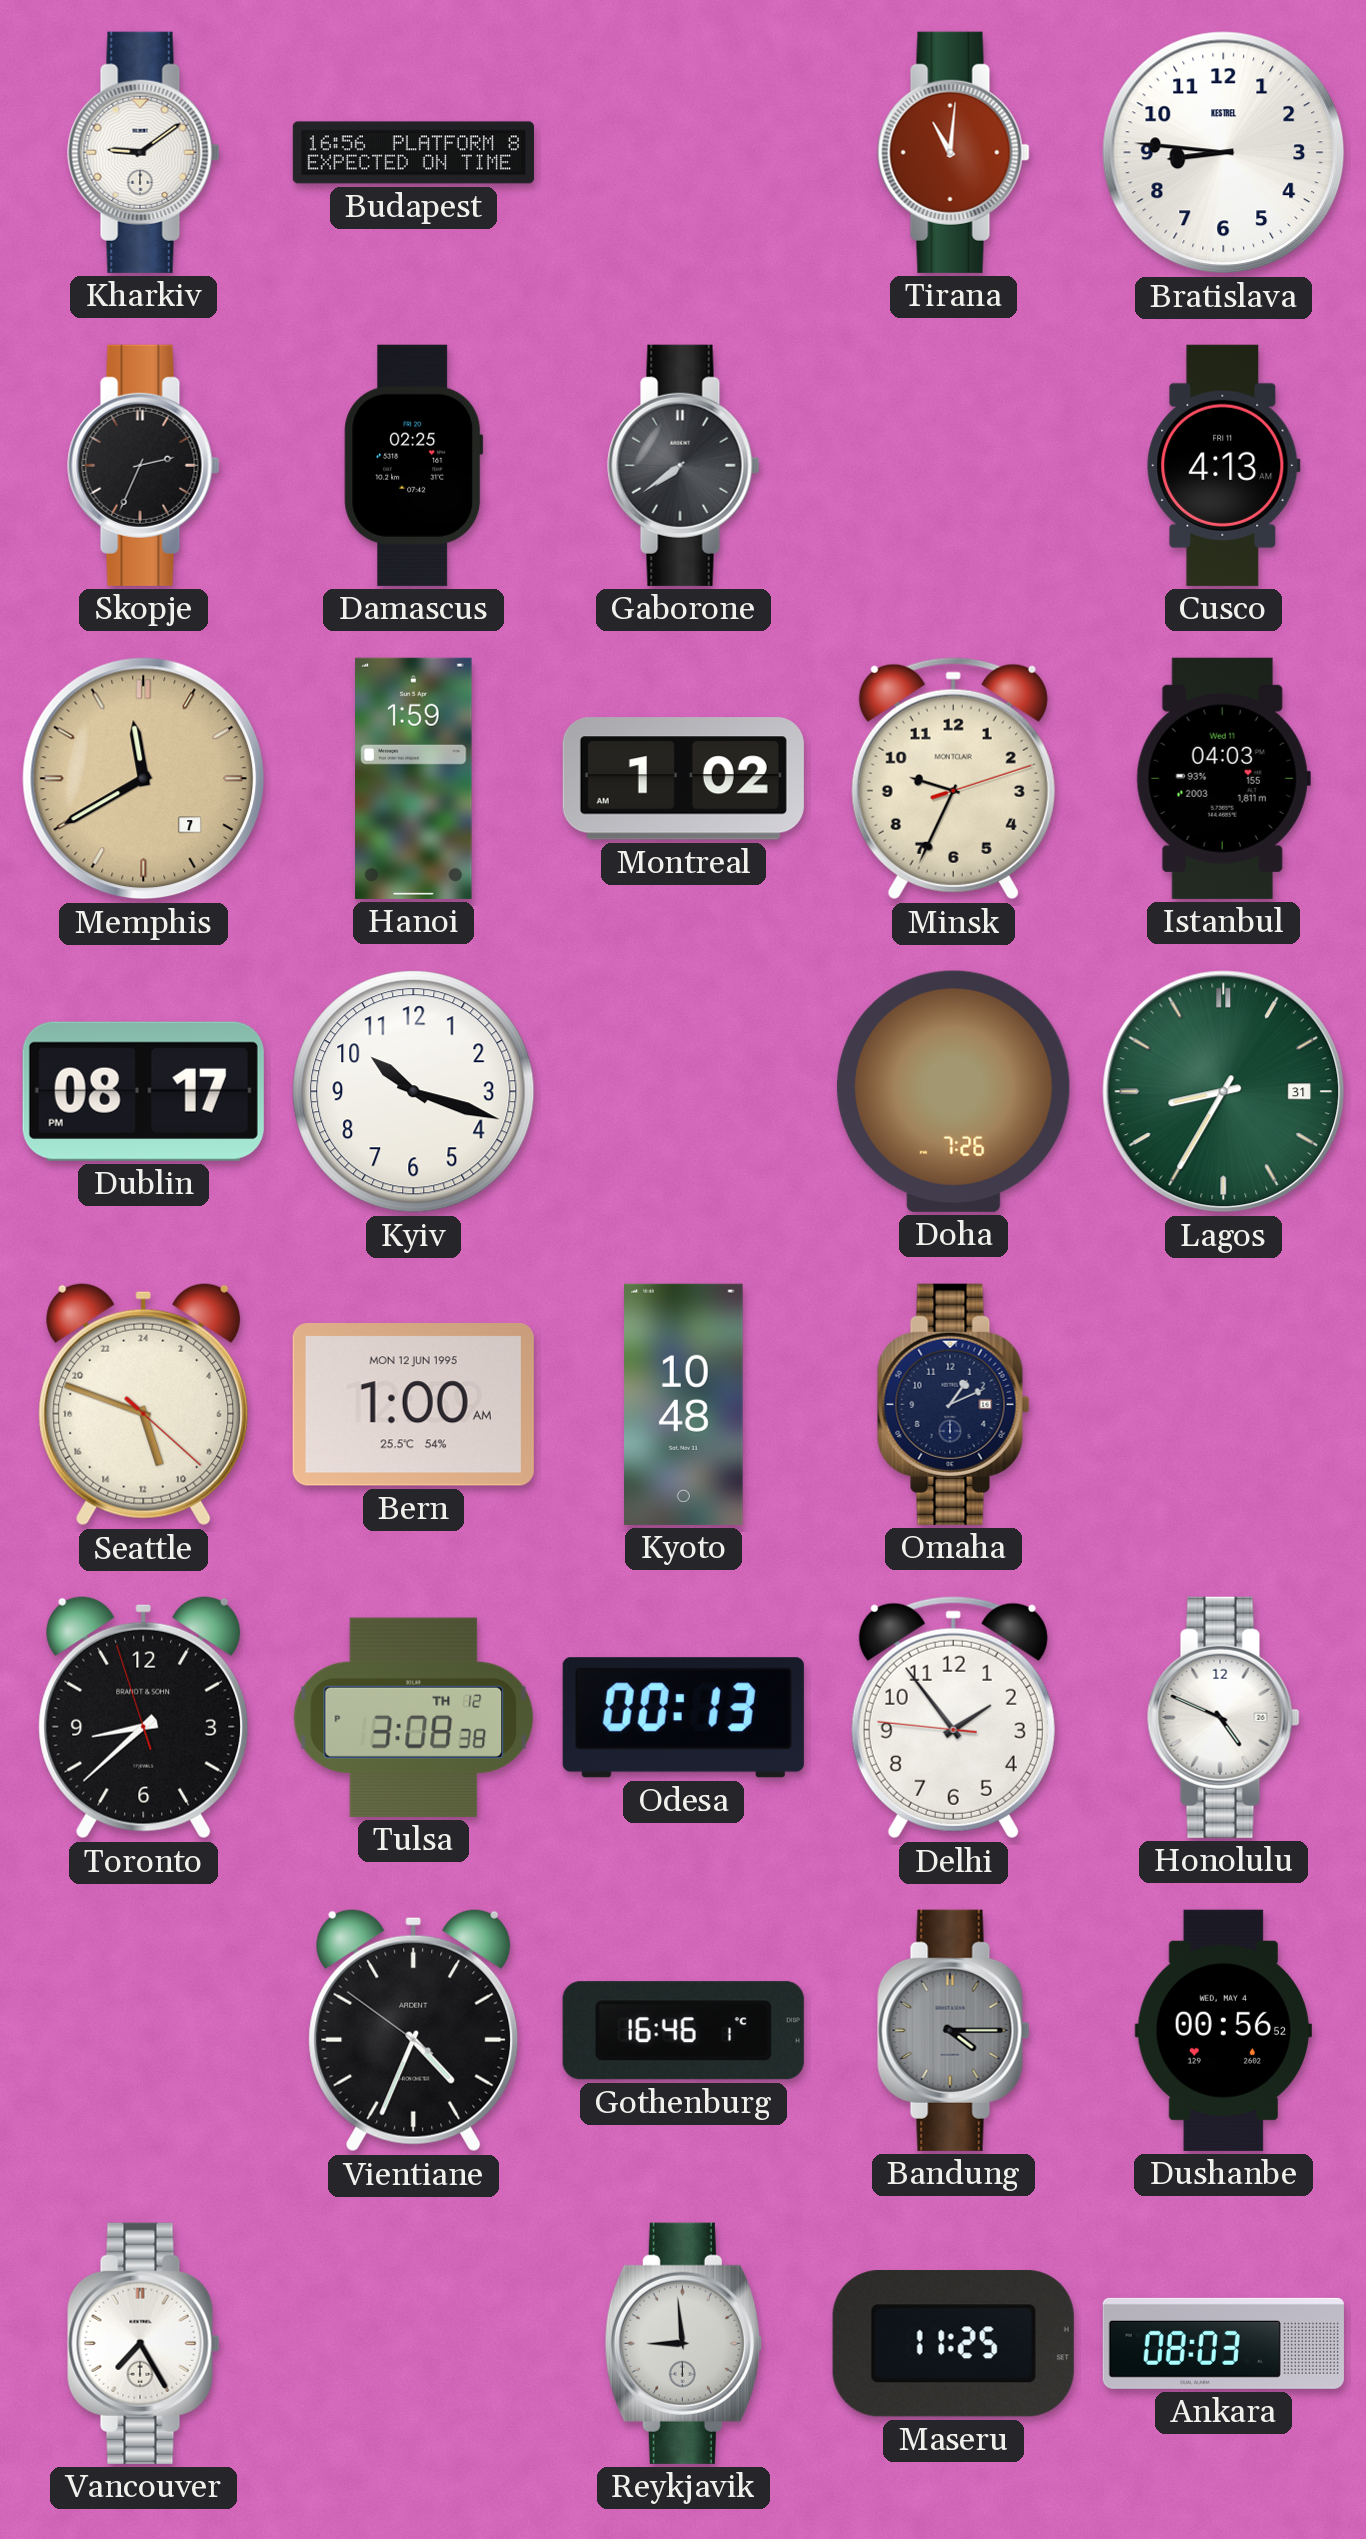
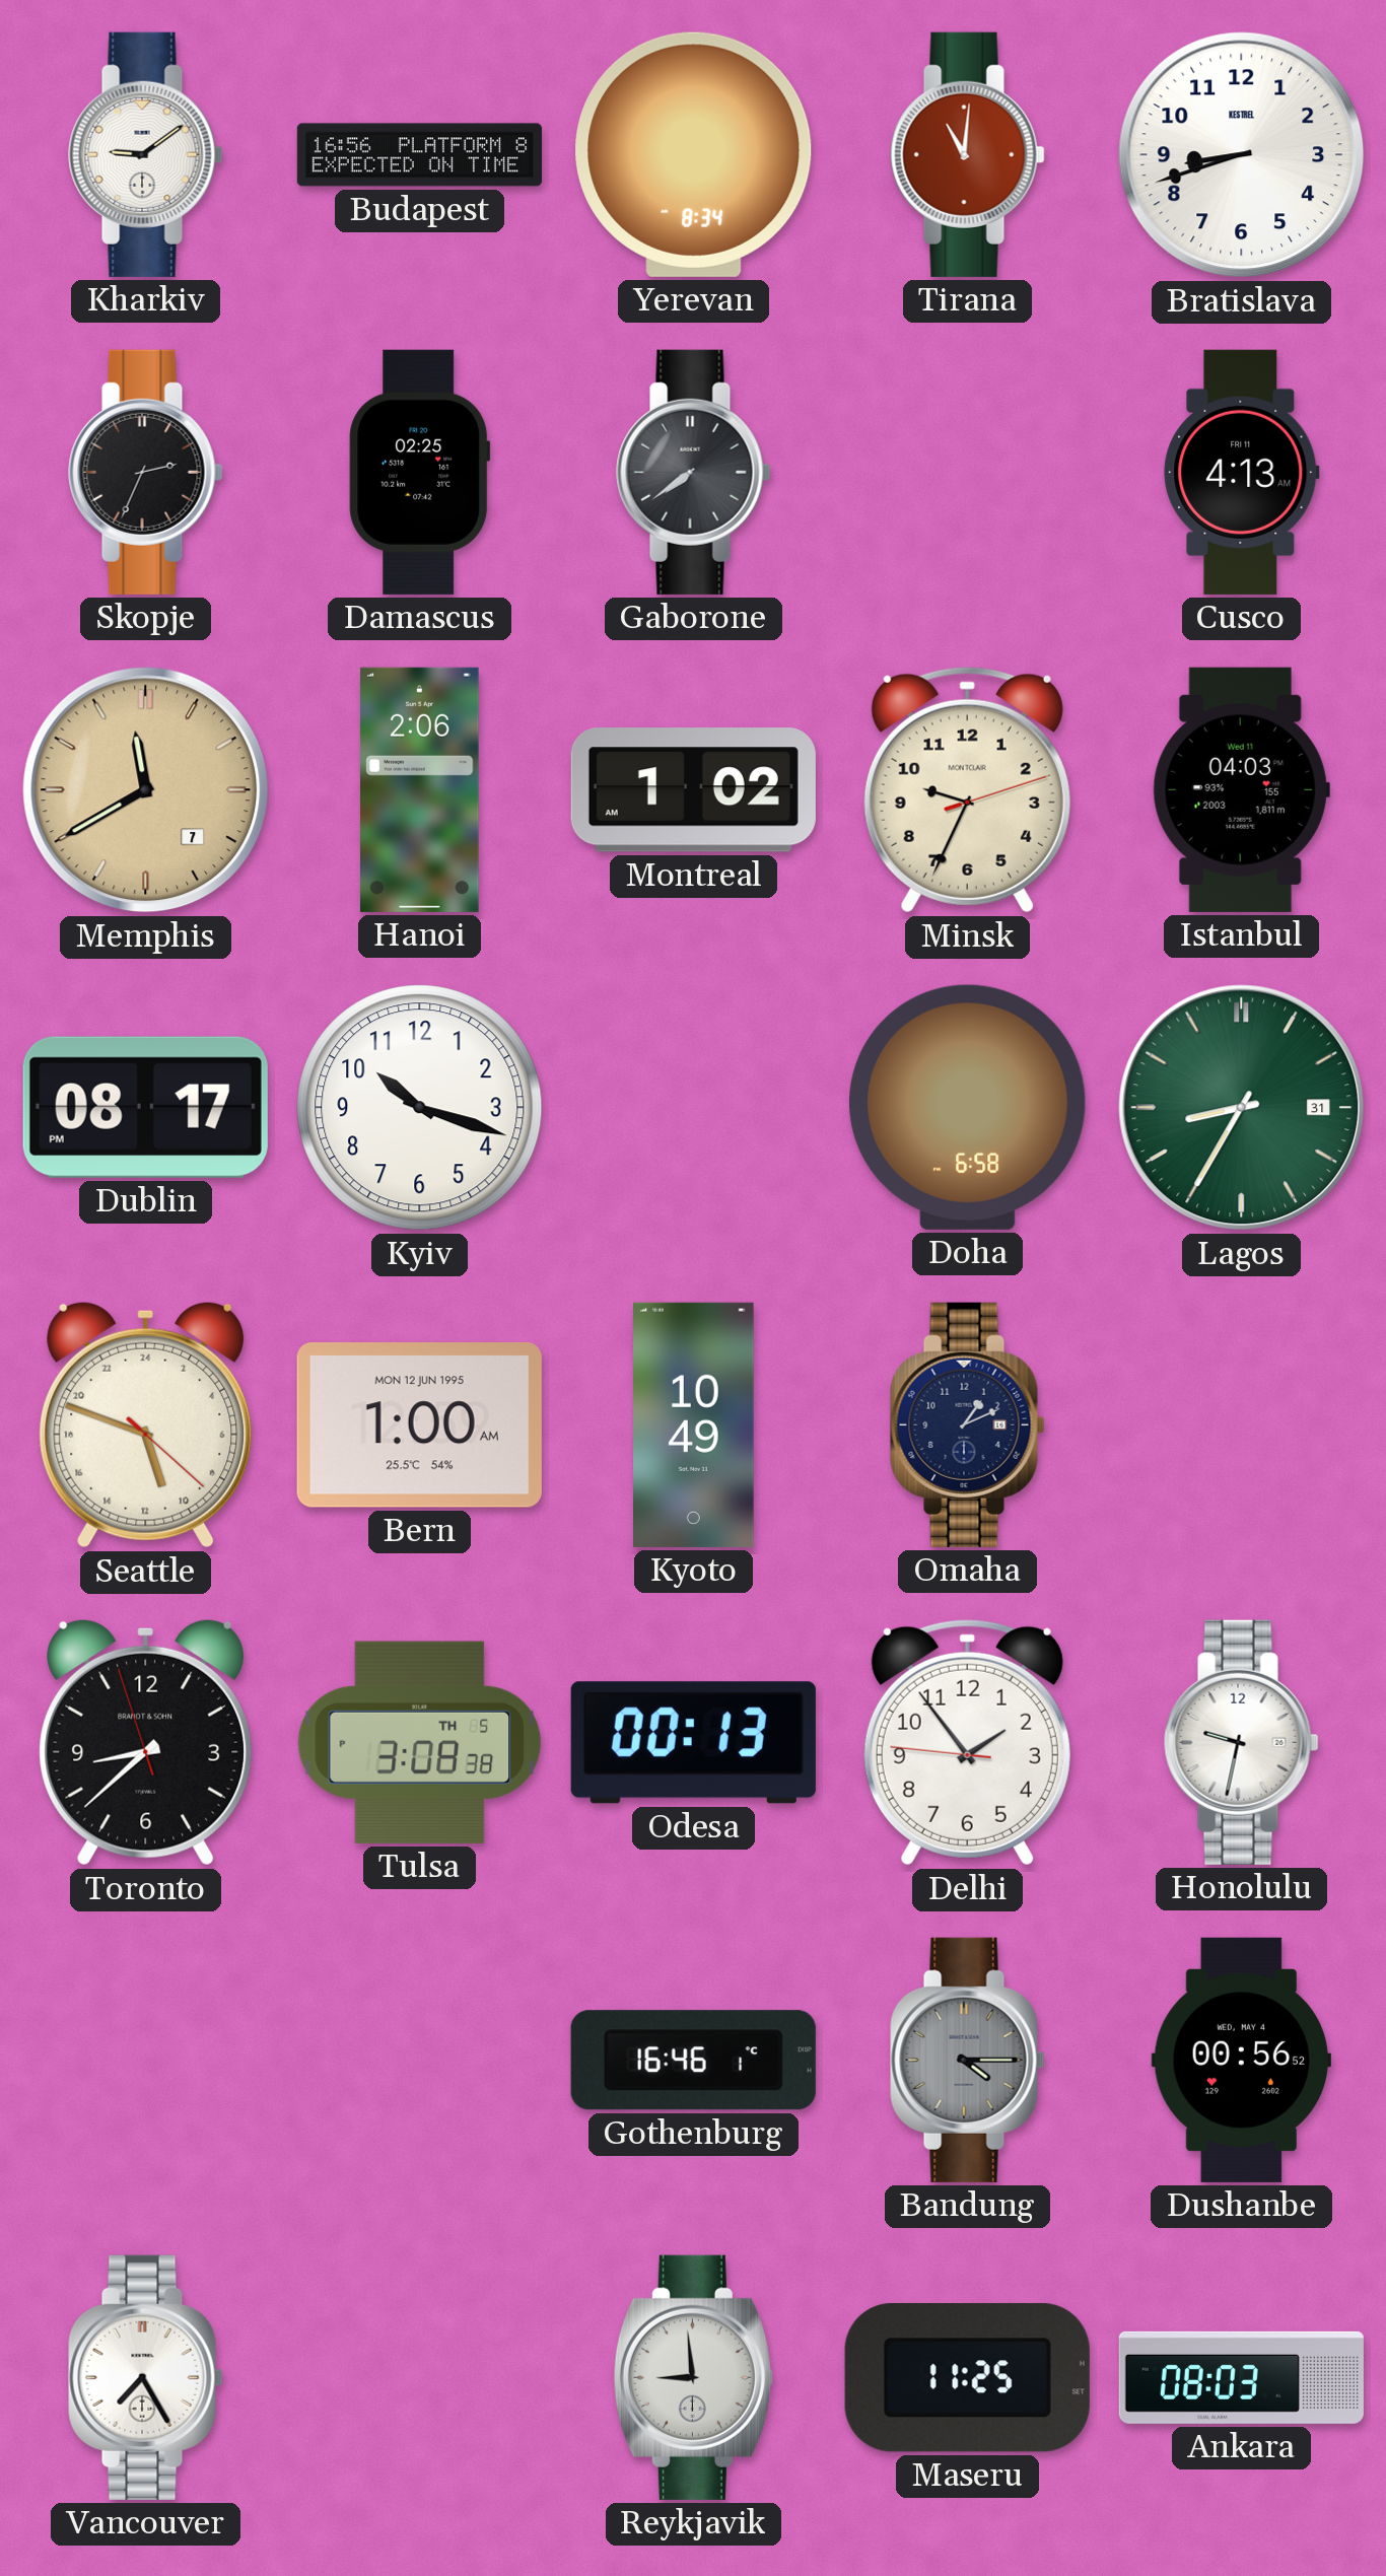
Yerevan: none -> 8:34 (694, 154)
Bratislava: 8:46 -> 8:42 (1242, 155)
Hanoi: 1:59 -> 2:06 (420, 789)
Doha: 7:26 -> 6:58 (968, 1107)
Kyoto: 10:48 -> 10:49 (694, 1424)
Tulsa date: TH 12 -> TH 5 (420, 1742)
Honolulu: 4:49 -> 9:32 (1242, 1742)
Vientiane: 4:33 -> none (414, 2030)
